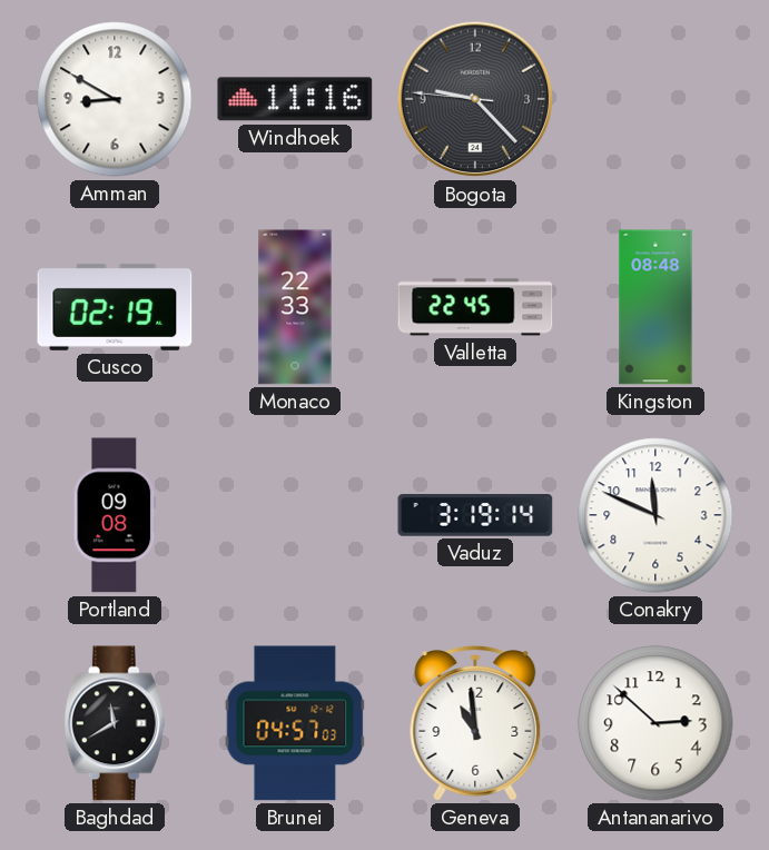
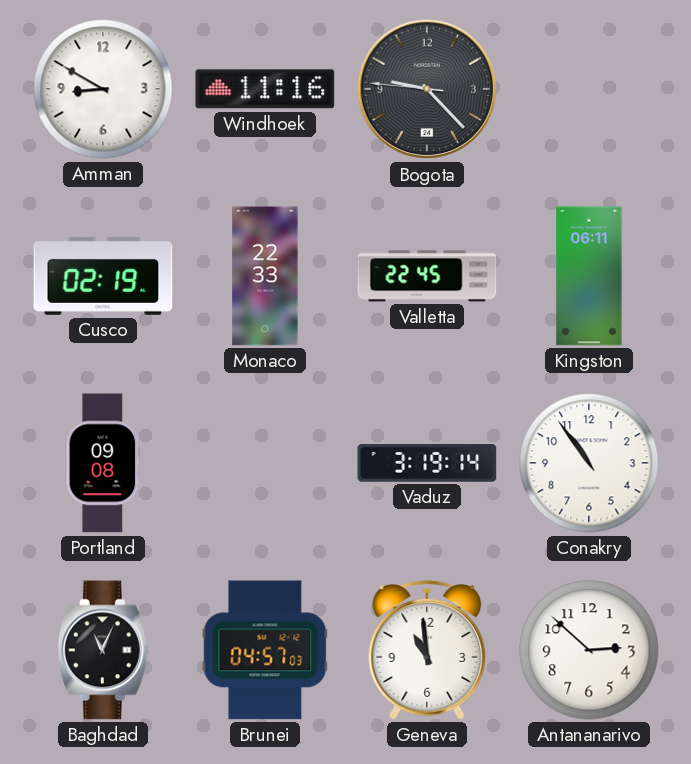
Kingston: 08:48 -> 06:11 (589, 276)
Conakry: 11:49 -> 10:54 (589, 463)
Baghdad: 11:40 -> 11:04 (103, 650)
